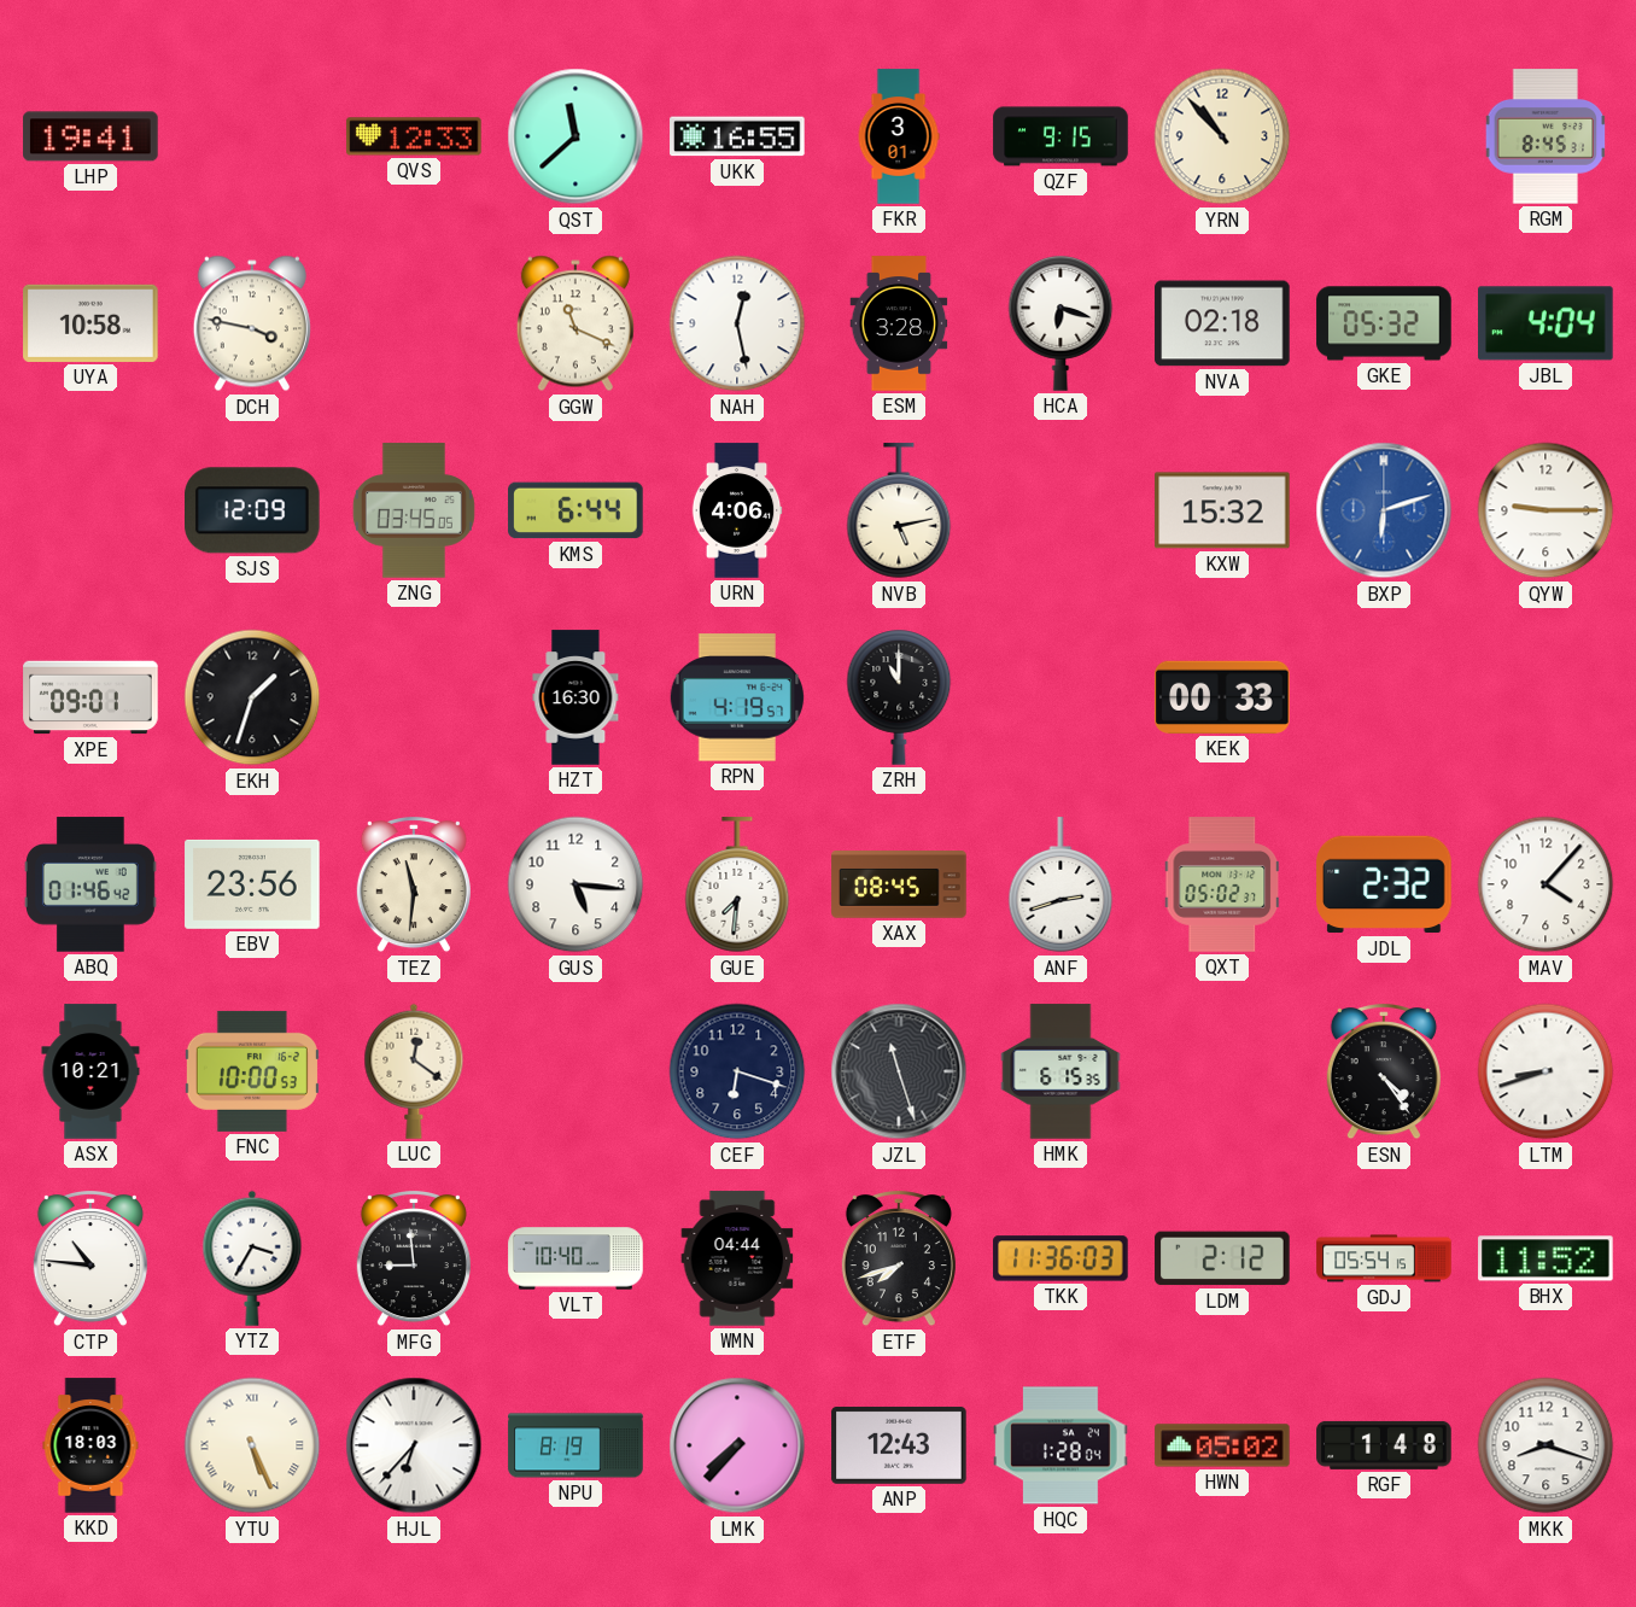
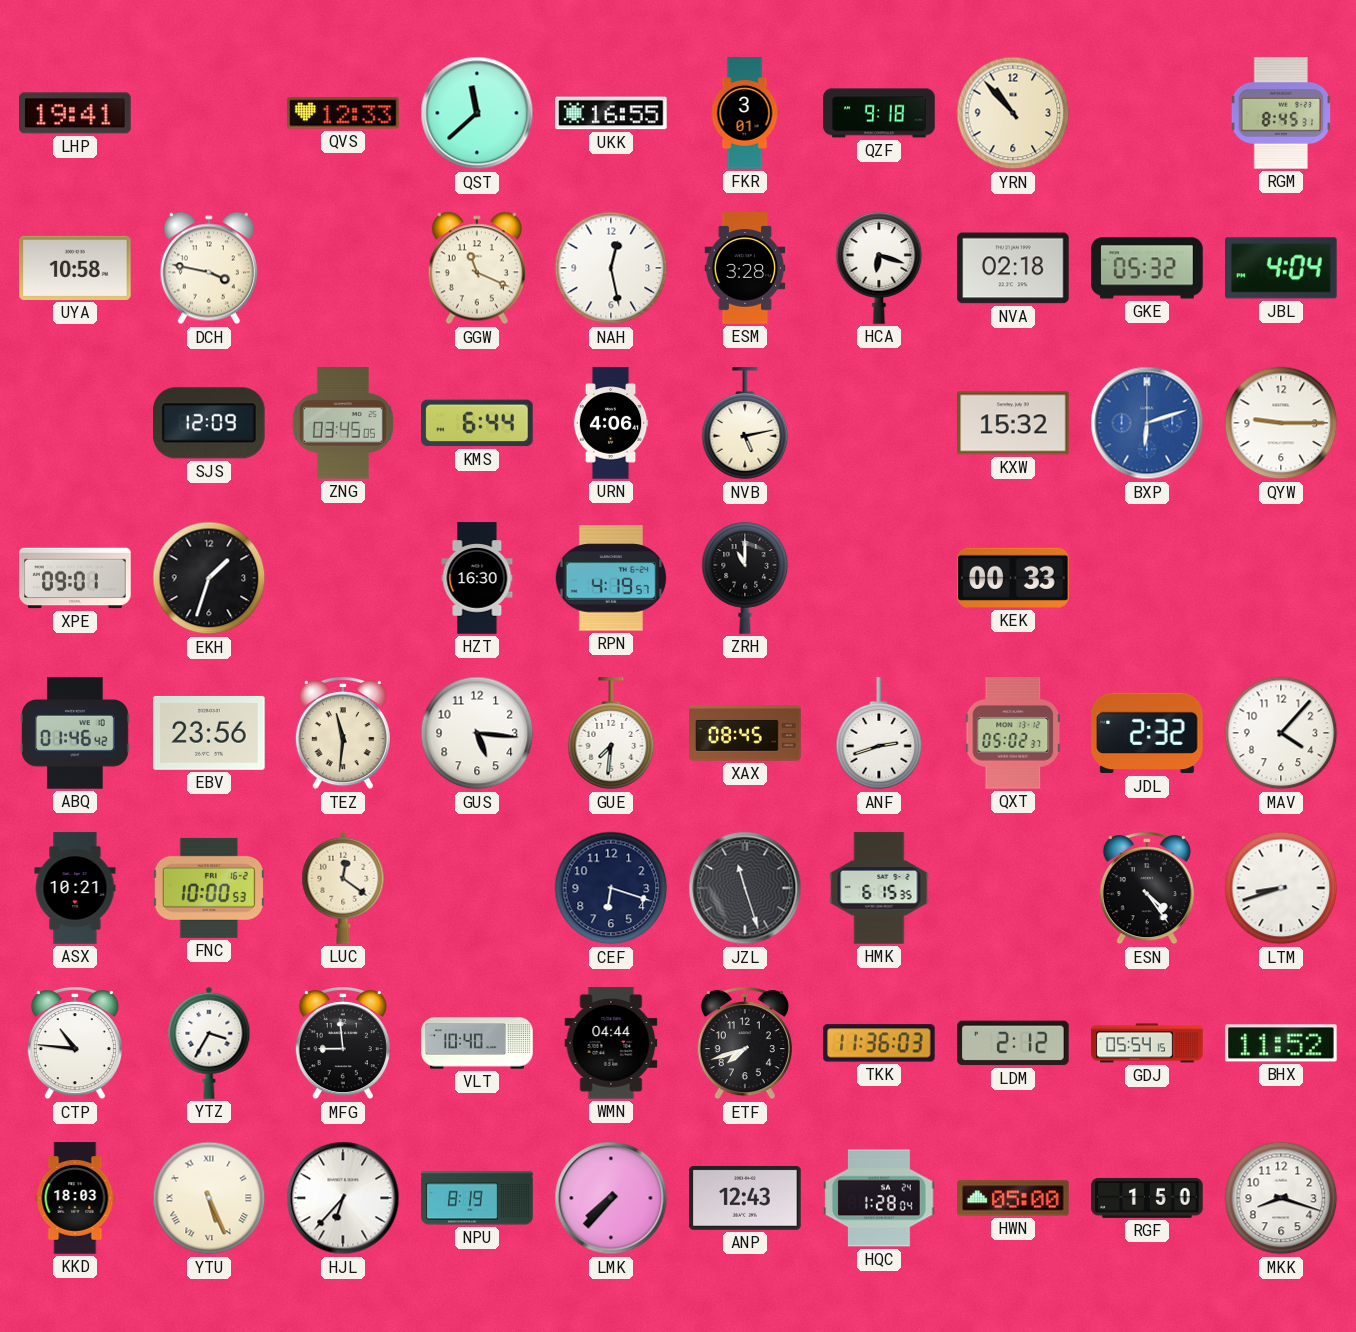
QZF: 9:15 -> 9:18 (879, 113)
HWN: 05:02 -> 05:00 (1013, 1198)
RGF: 1:48 -> 1:50 (1147, 1198)
